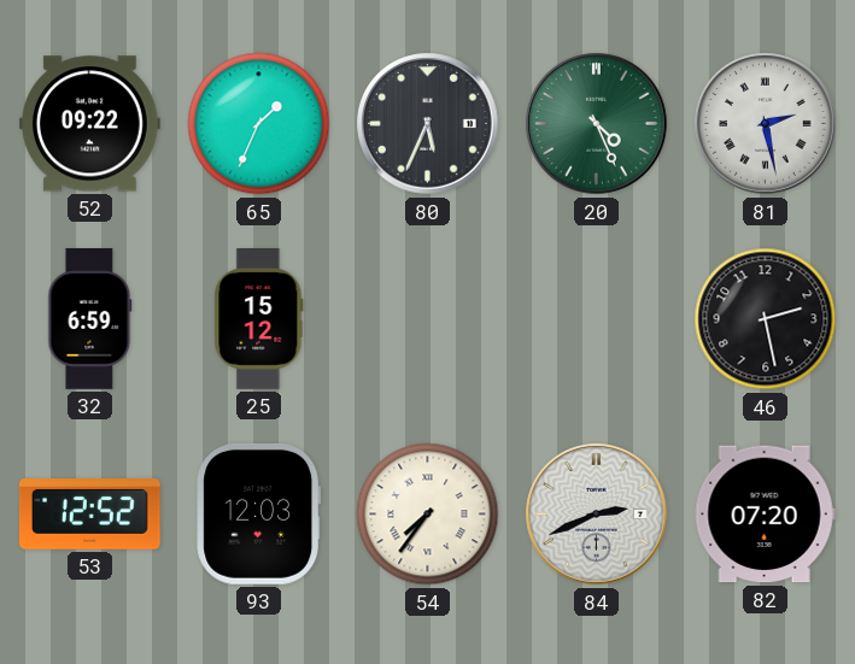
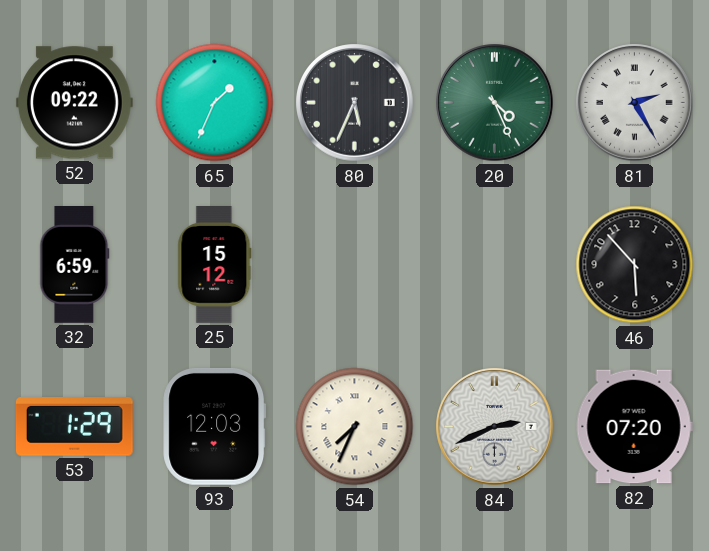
81: 2:28 -> 2:25 (635, 103)
46: 2:28 -> 5:53 (635, 265)
53: 12:52 -> 1:29 (74, 427)
54: 7:36 -> 7:34 (355, 427)
